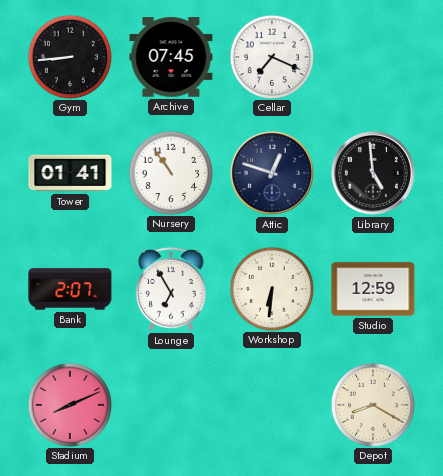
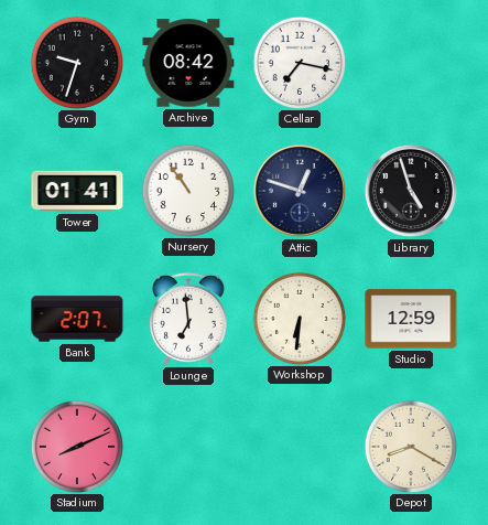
Gym: 8:44 -> 9:33 (76, 62)
Archive: 07:45 -> 08:42 (188, 63)
Cellar: 7:19 -> 7:17 (299, 62)
Library: 4:59 -> 4:57 (411, 191)
Lounge: 6:55 -> 6:59 (188, 319)
